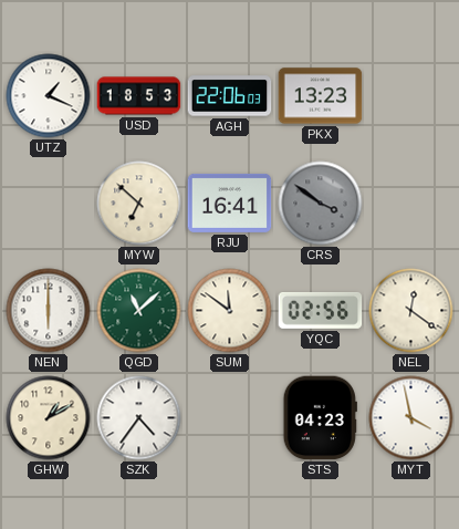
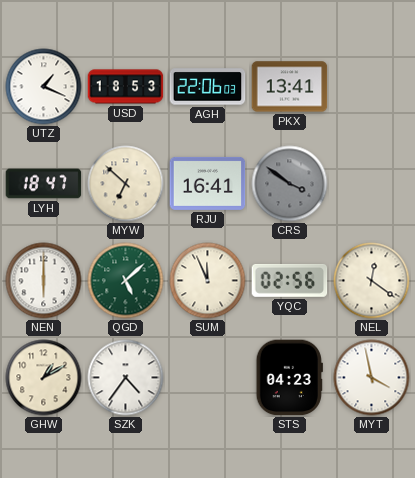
PKX: 13:23 -> 13:41 (290, 87)
LYH: none -> 18:47 (44, 184)
QGD: 11:08 -> 5:08 (126, 281)
SUM: 11:51 -> 11:56 (208, 281)
